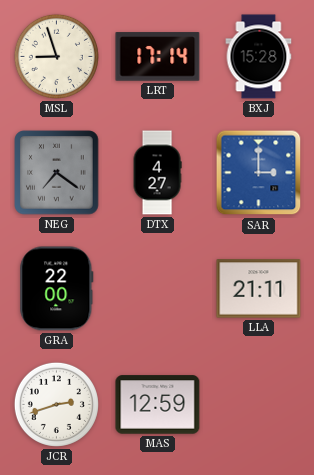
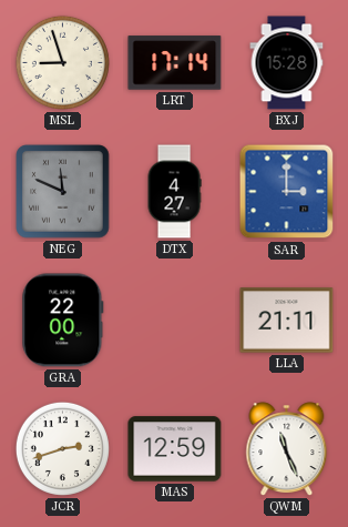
NEG: 7:21 -> 11:49 (63, 192)
QWM: none -> 11:26 (287, 449)
